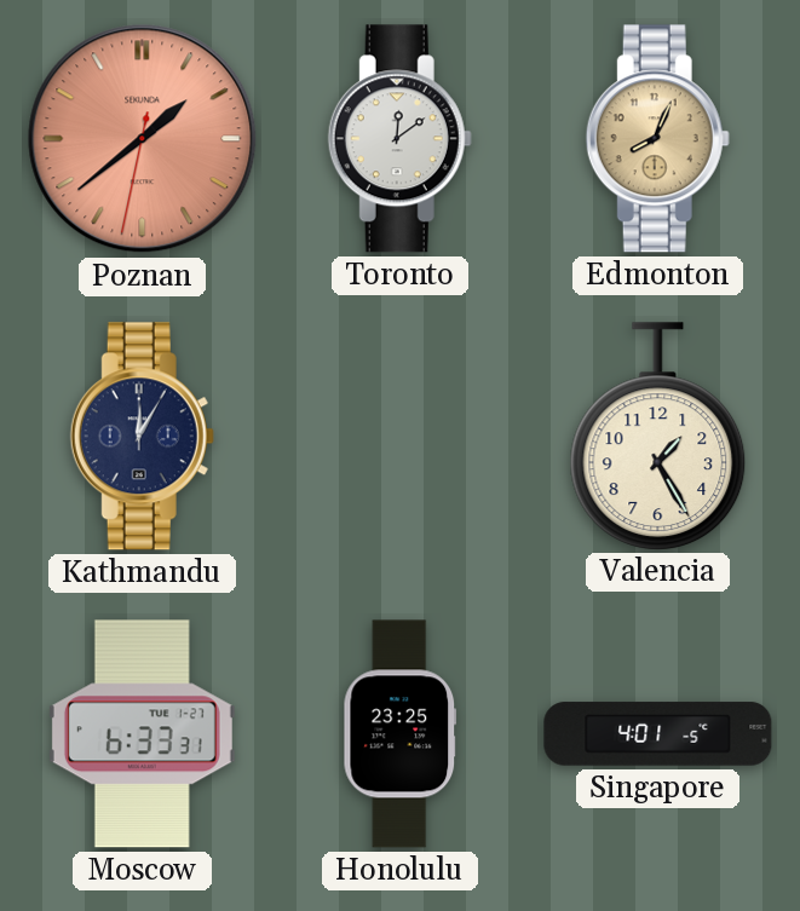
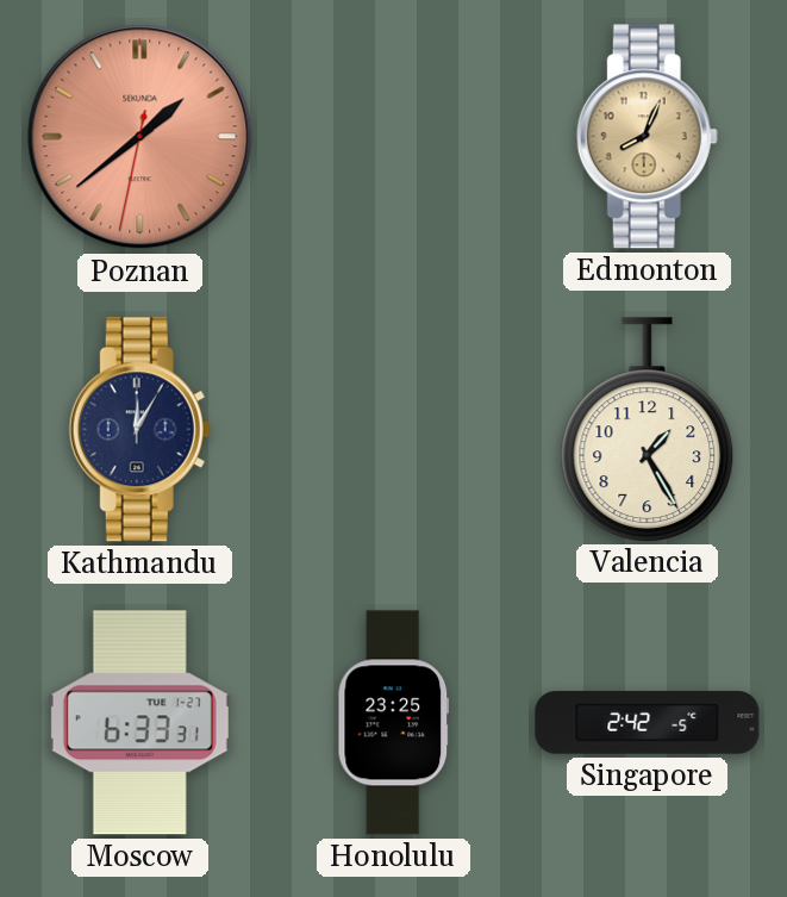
Toronto: 12:09 -> none (399, 139)
Singapore: 4:01 -> 2:42 (648, 723)
